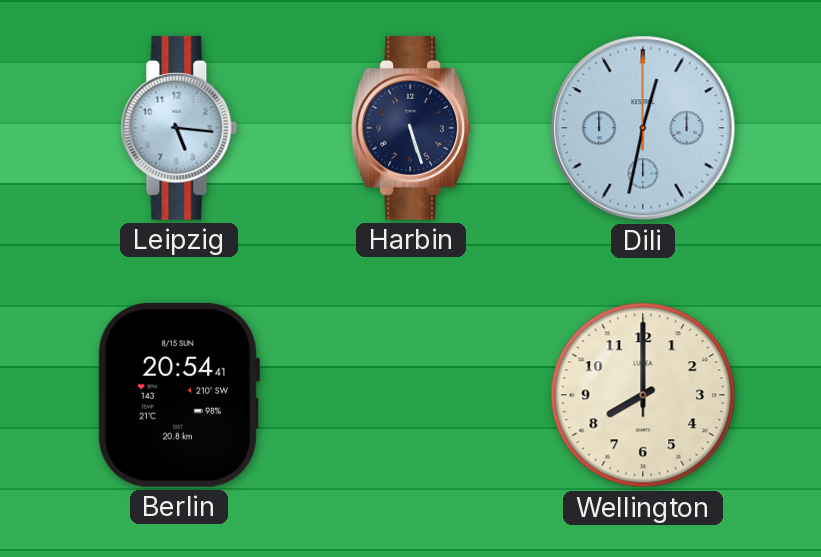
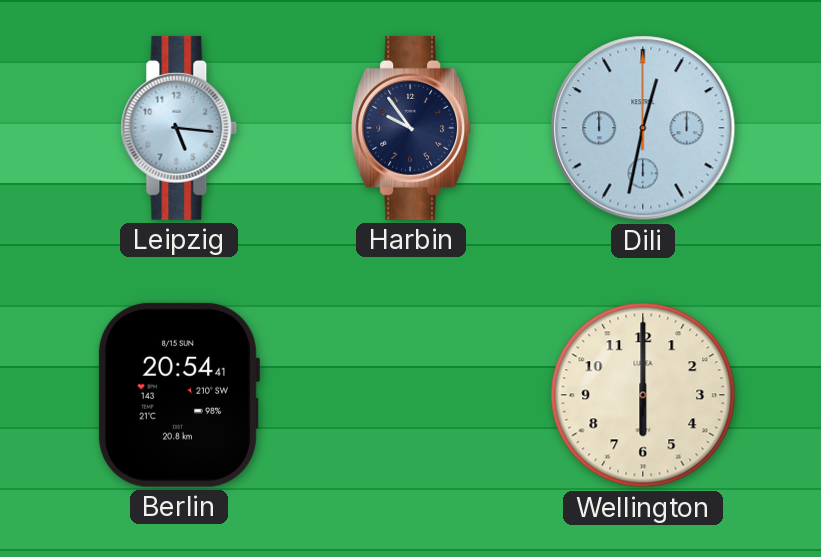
Harbin: 5:27 -> 9:54 (412, 128)
Wellington: 8:00 -> 6:00 (643, 395)
